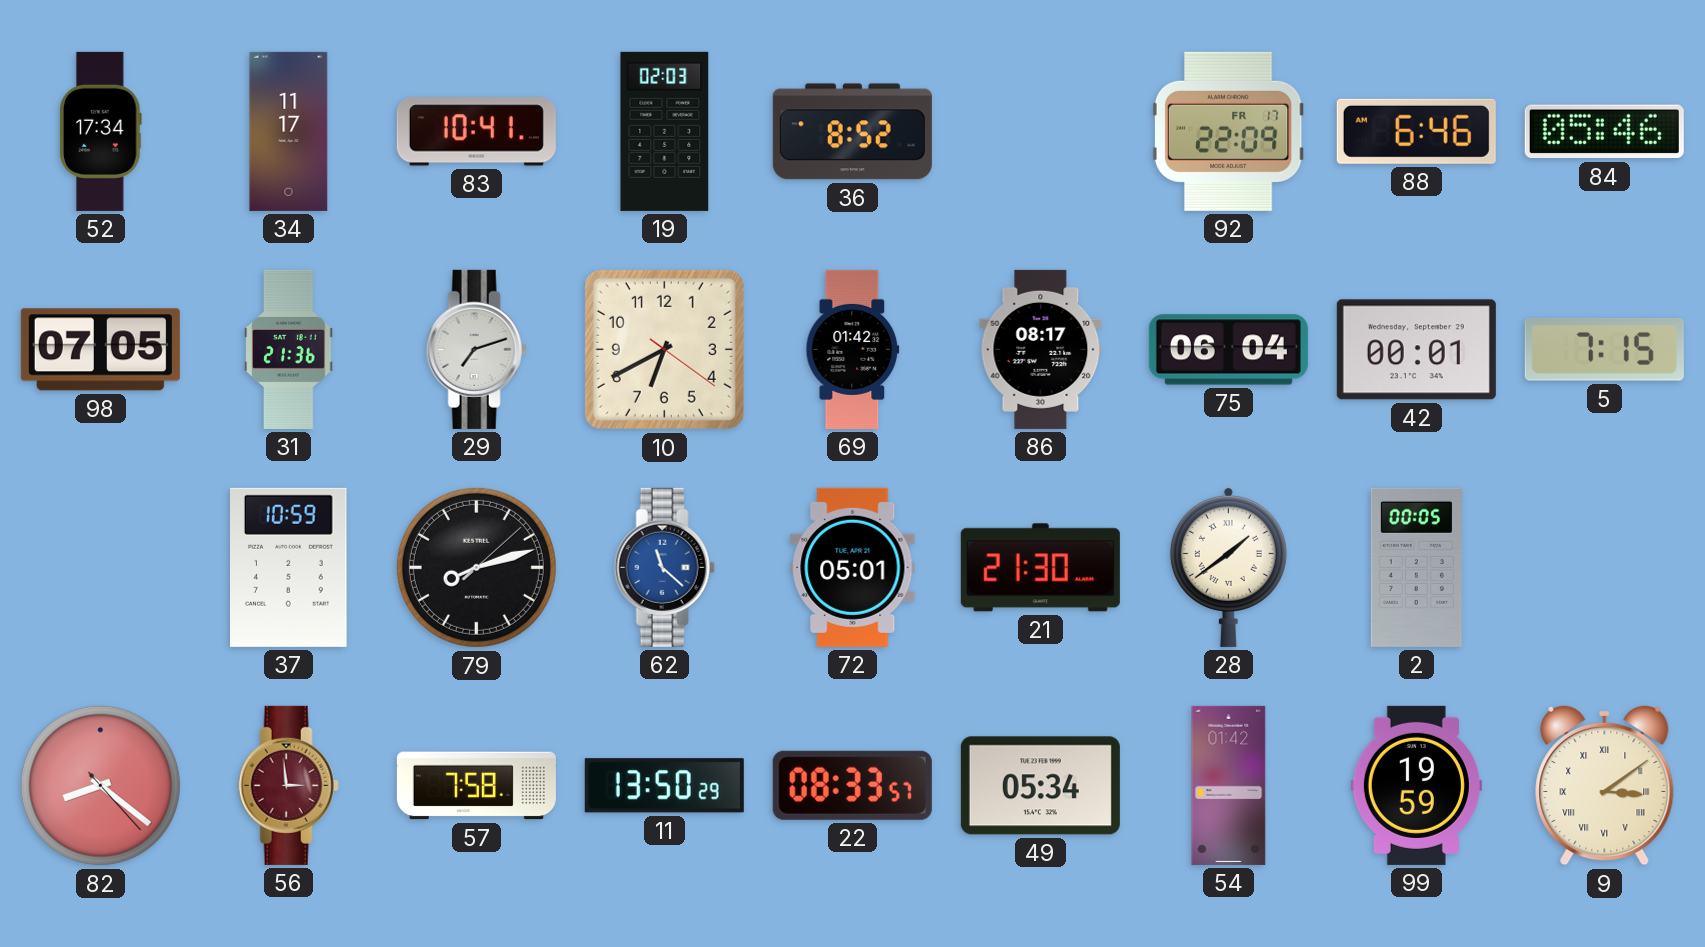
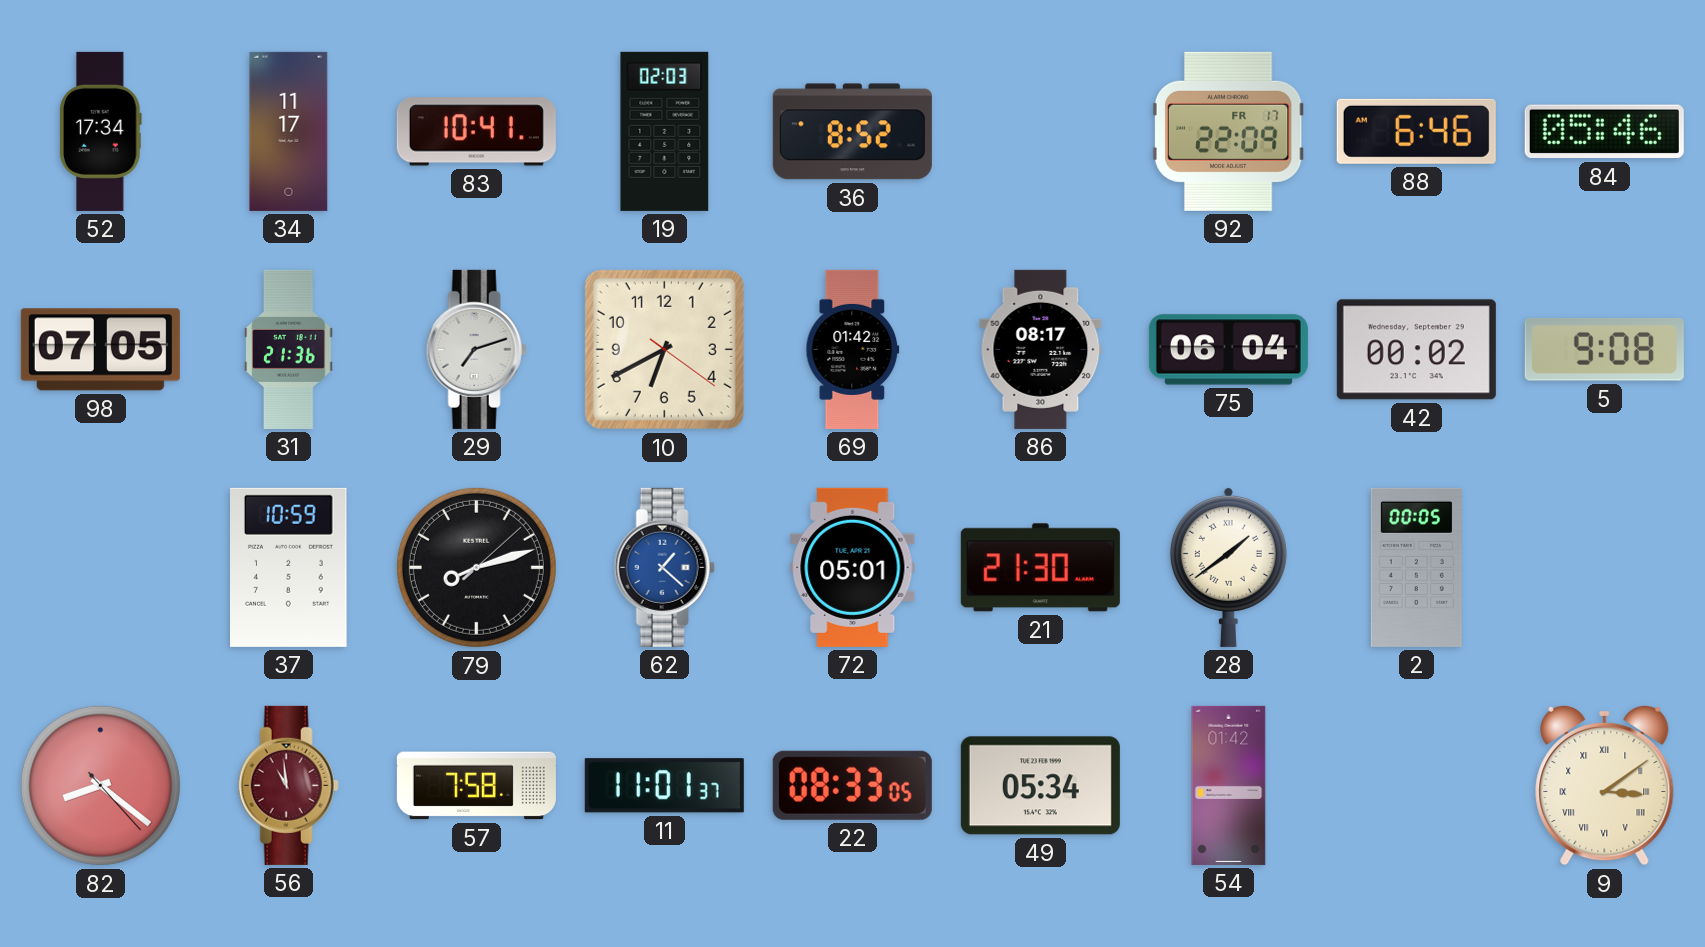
42: 00:01 -> 00:02 (1416, 350)
5: 7:15 -> 9:08 (1604, 350)
62: 11:22 -> 1:22 (664, 567)
56: 2:59 -> 10:59 (288, 785)
11: 13:50 -> 11:01 (664, 786)
22: 08:33:57 -> 08:33:05 (852, 785)
99: 19:59 -> none (1416, 785)
